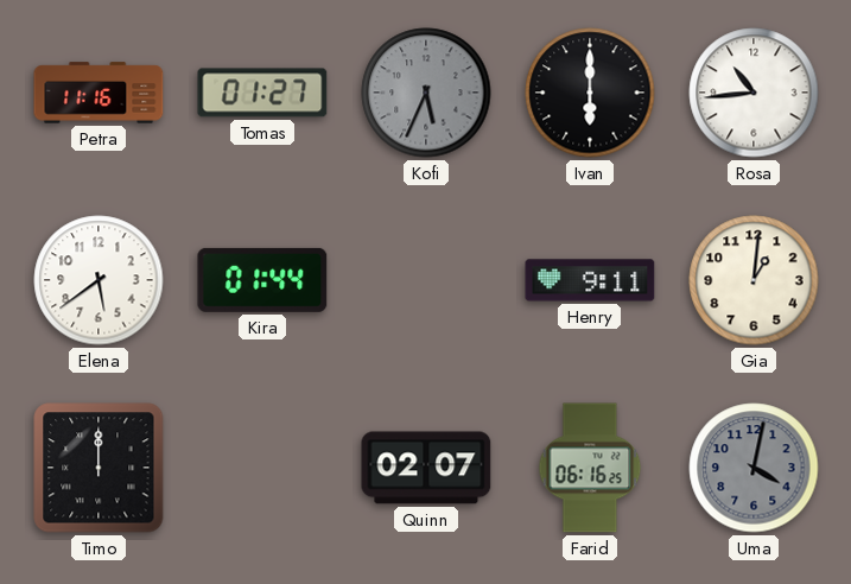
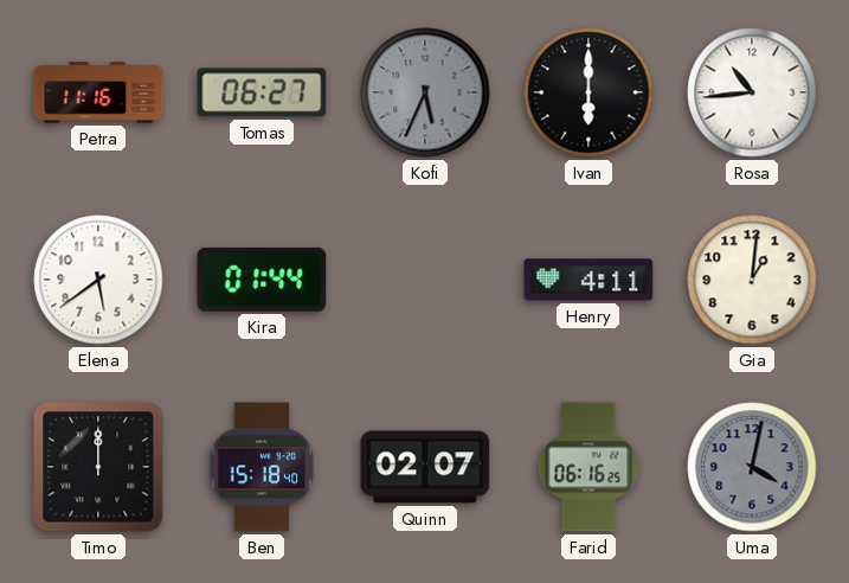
Tomas: 01:27 -> 06:27 (262, 92)
Henry: 9:11 -> 4:11 (588, 280)
Ben: none -> 15:18 (262, 467)
